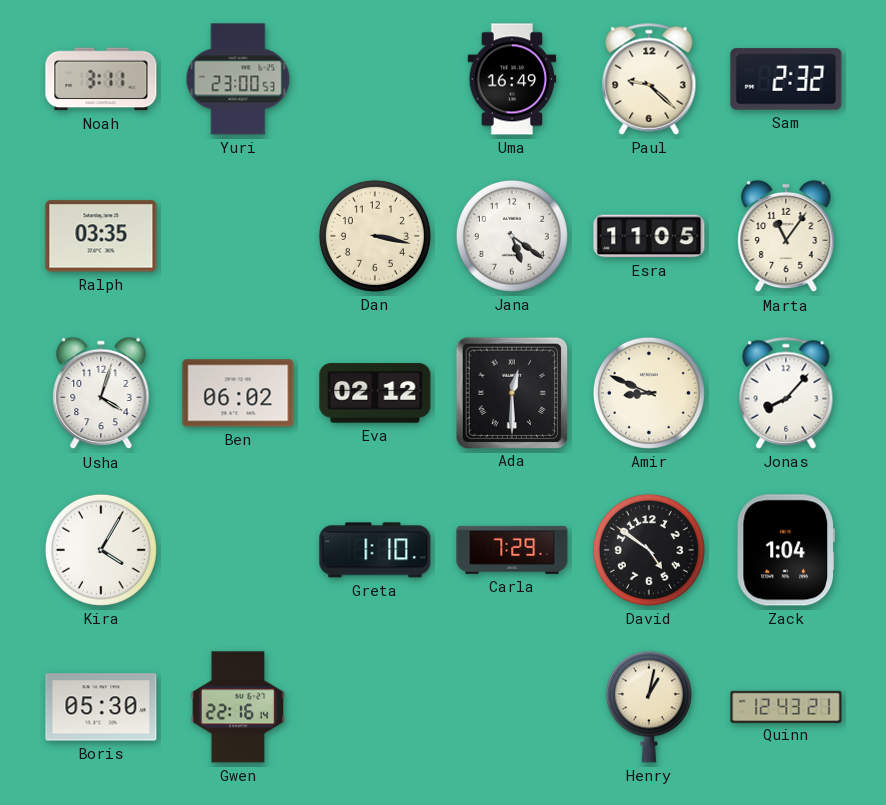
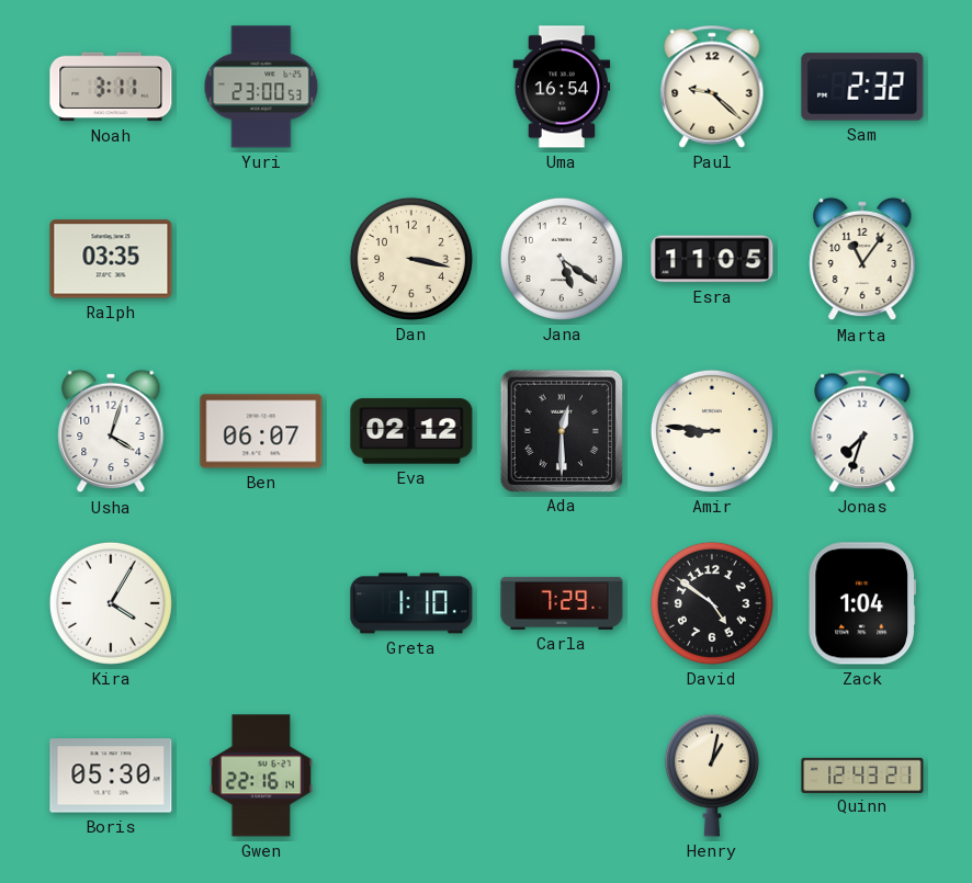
Uma: 16:49 -> 16:54 (562, 87)
Ben: 06:02 -> 06:07 (261, 431)
Amir: 8:49 -> 8:46 (712, 431)
Jonas: 8:07 -> 7:33 (862, 431)
